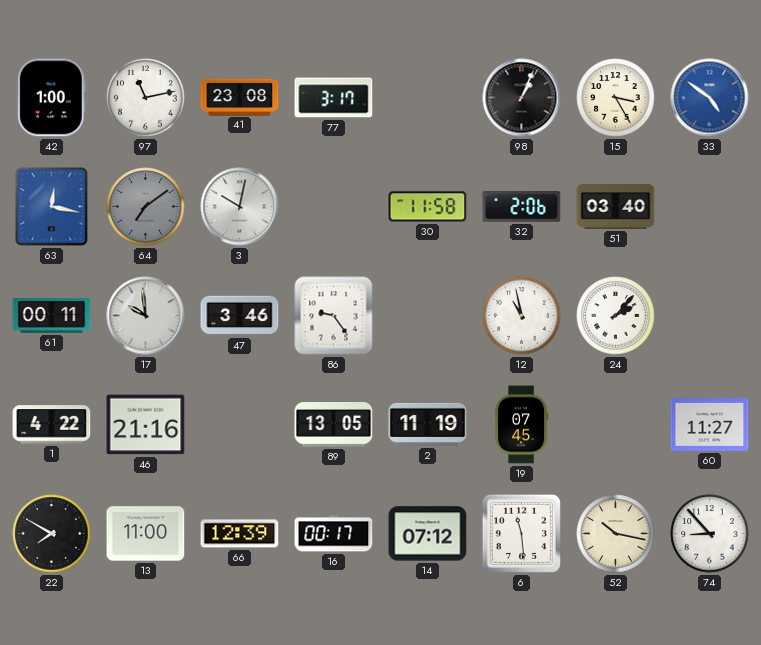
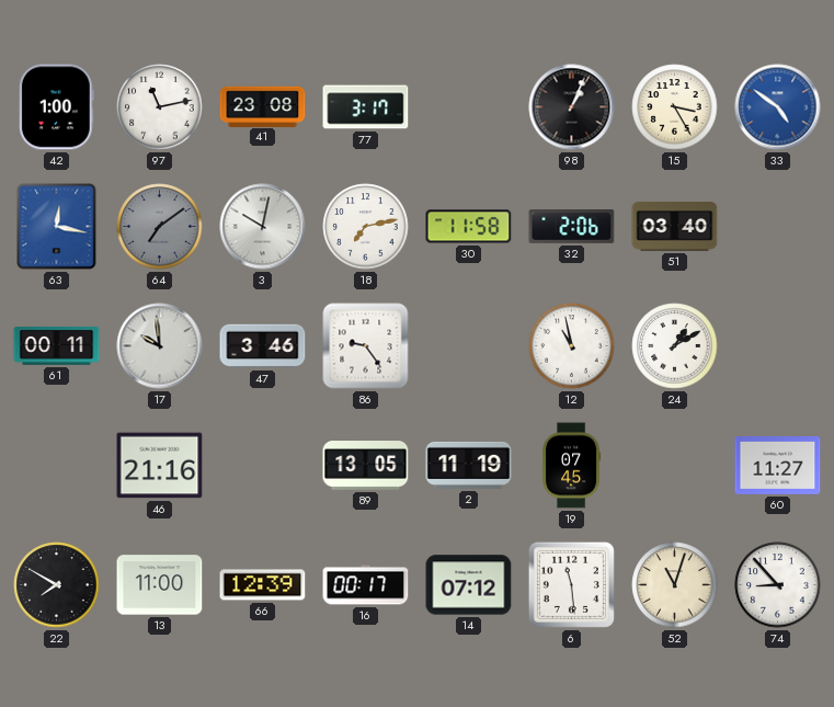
18: none -> 7:13 (366, 227)
24: 2:07 -> 1:10 (675, 346)
1: 4:22 -> none (52, 425)
52: 10:17 -> 11:03 (675, 585)
